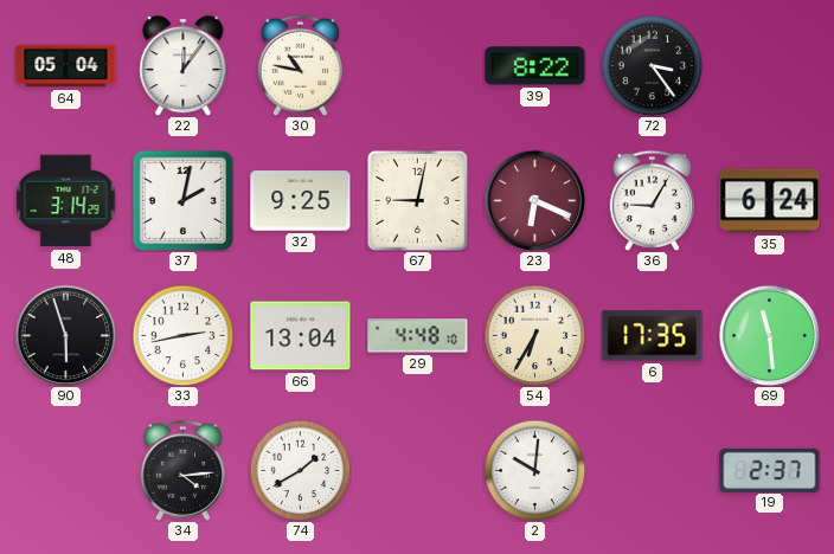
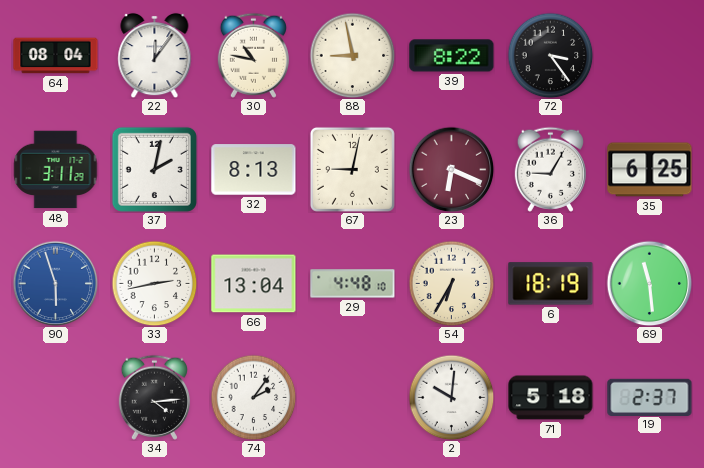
64: 05:04 -> 08:04 (56, 56)
88: none -> 8:58 (352, 55)
48: 3:14 -> 3:11 (56, 170)
32: 9:25 -> 8:13 (254, 170)
35: 6:24 -> 6:25 (650, 170)
90 dial: black -> blue (55, 283)
6: 17:35 -> 18:19 (551, 284)
74: 1:40 -> 2:06 (253, 397)
71: none -> 5:18 (551, 398)
